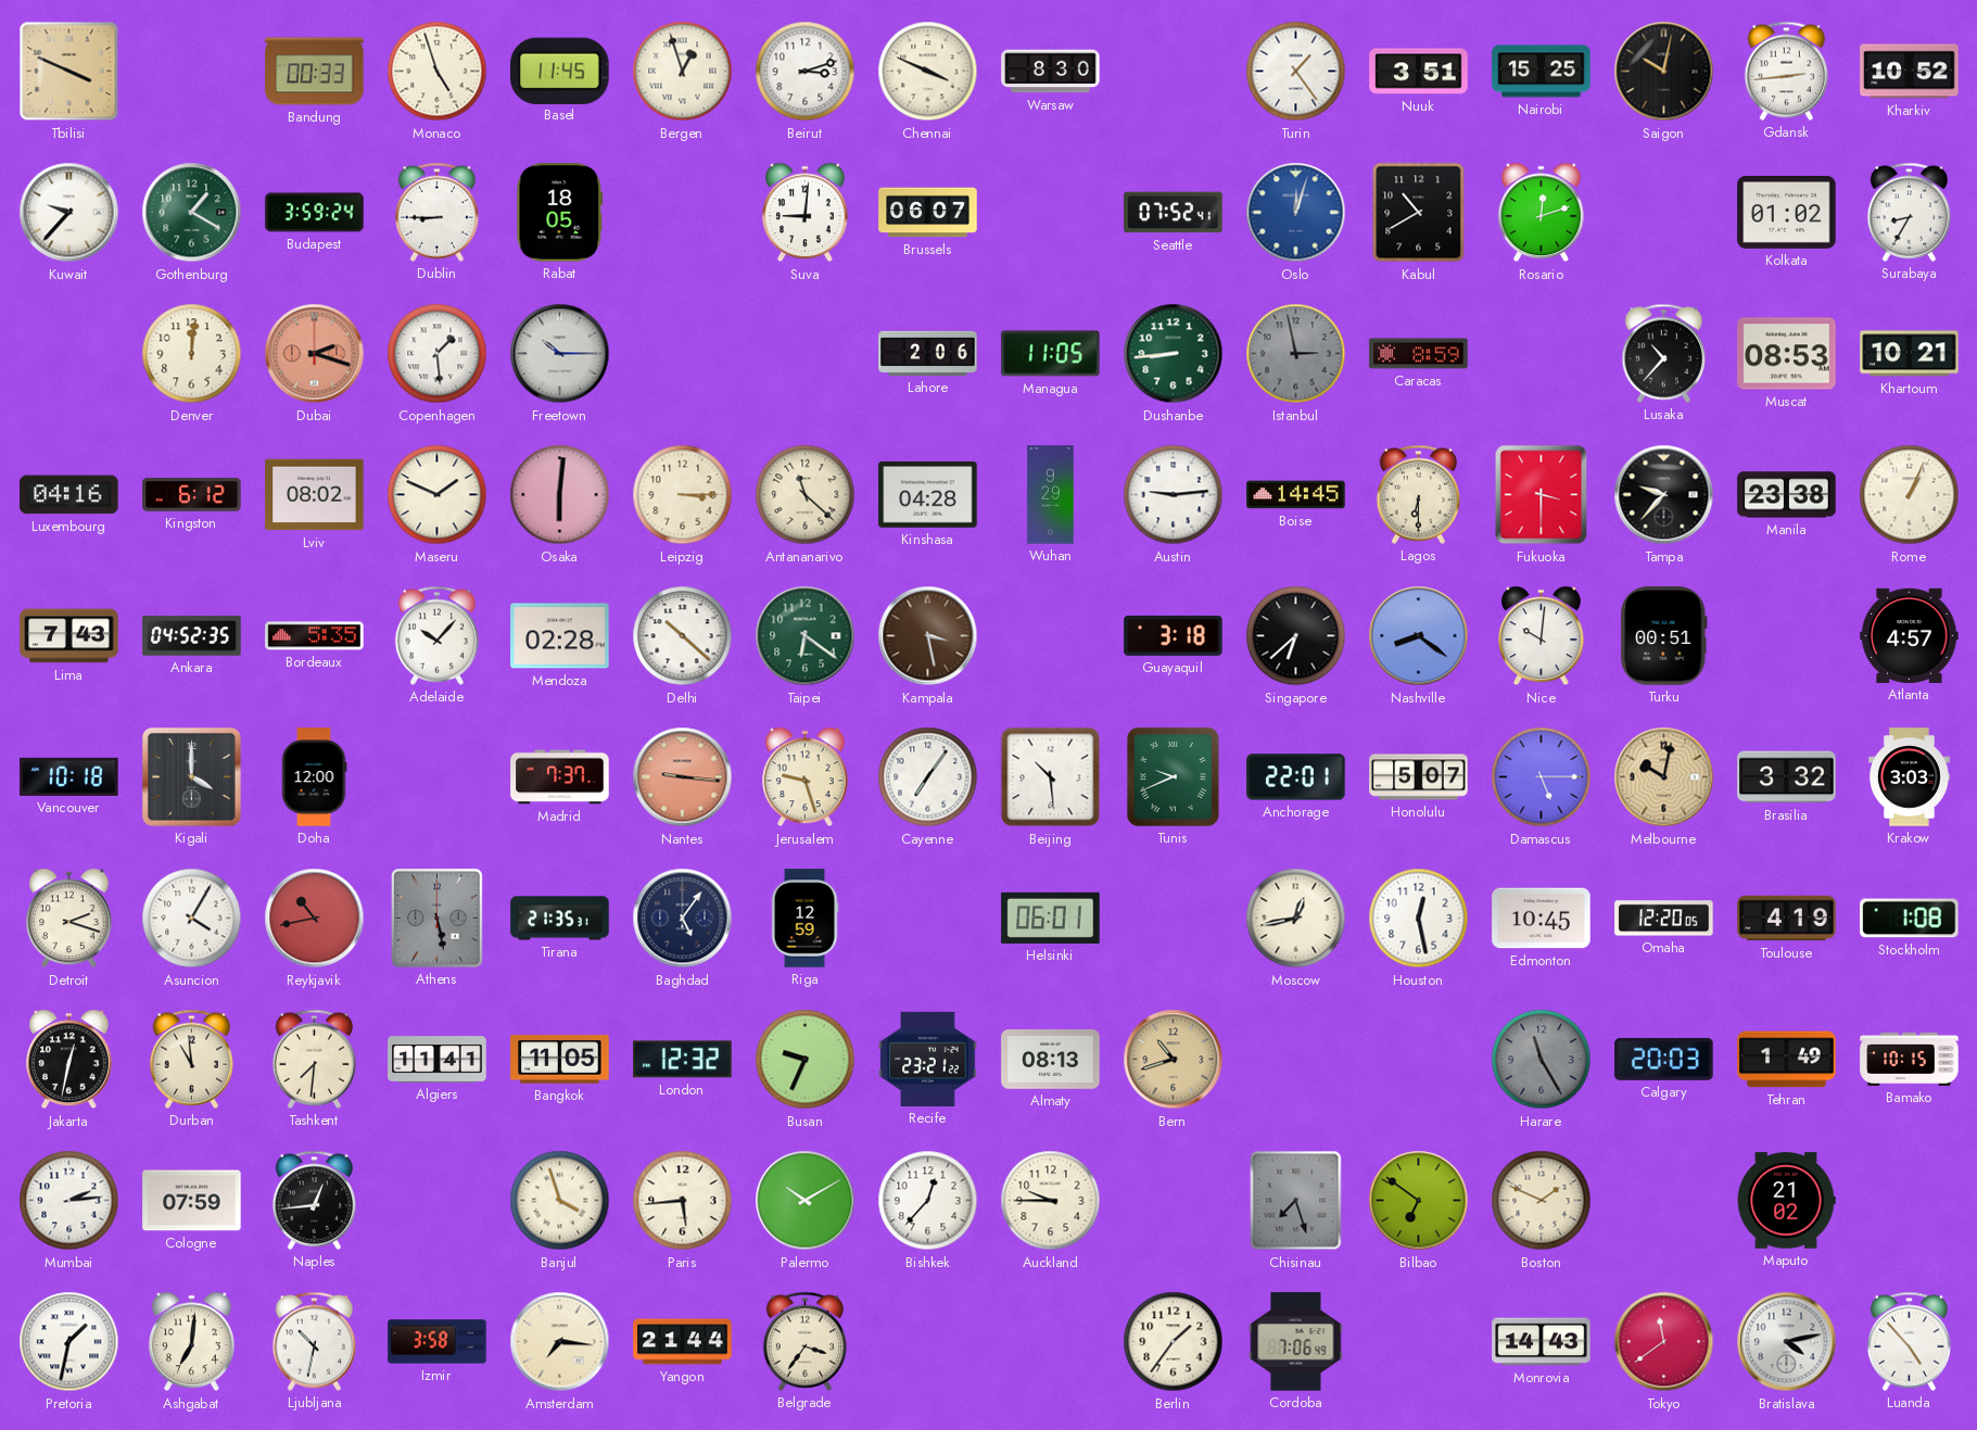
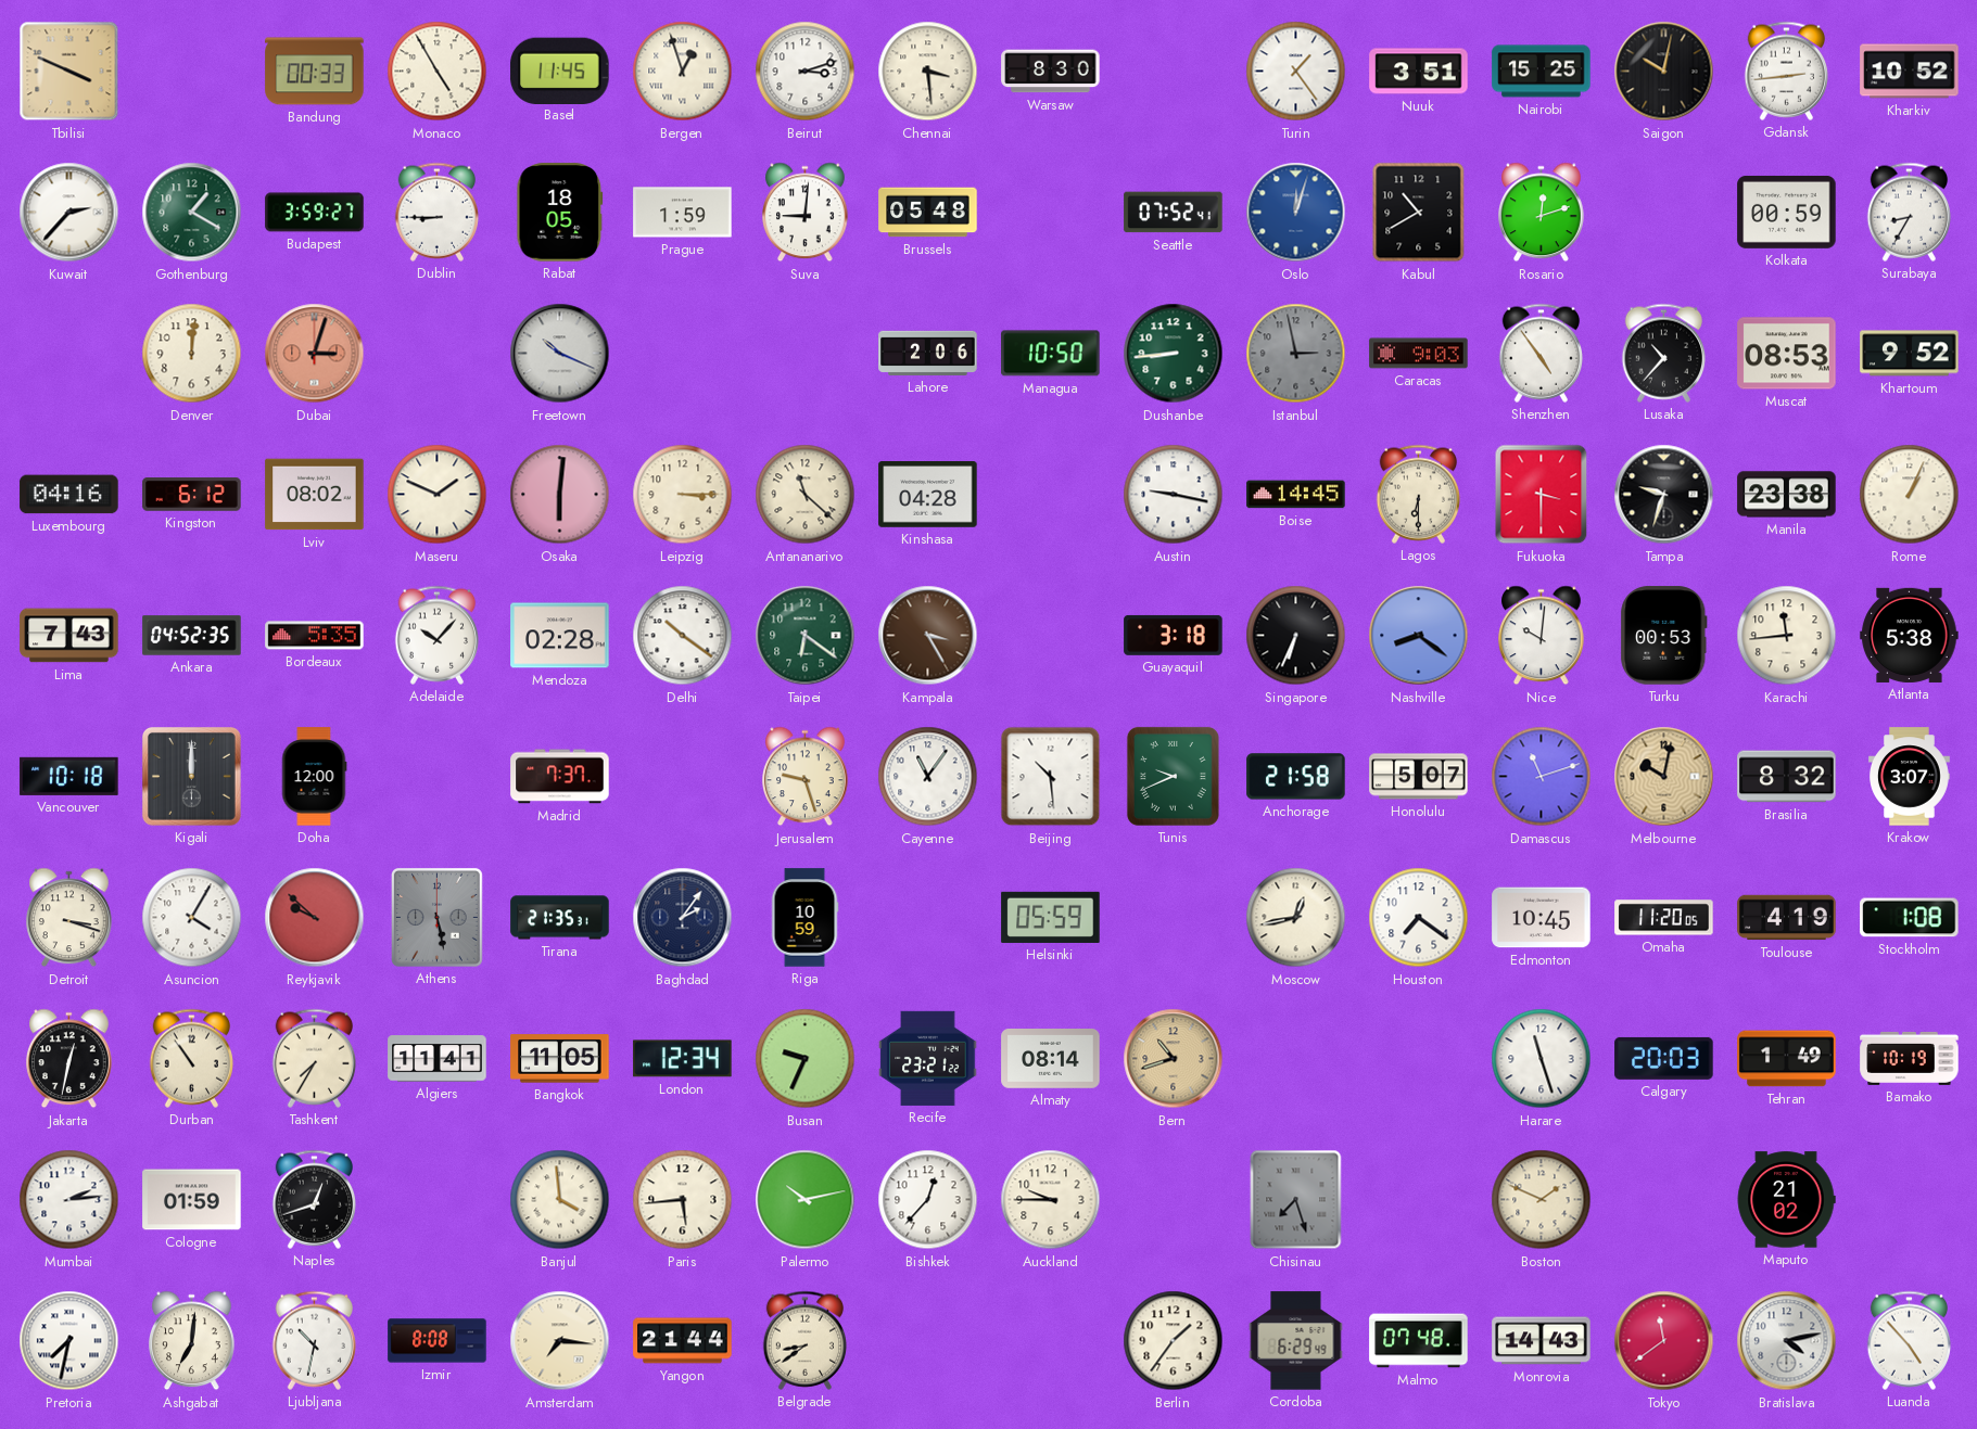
Monaco: 4:57 -> 4:55 (438, 72)
Chennai: 3:49 -> 3:29 (928, 72)
Kuwait: 9:37 -> 2:37 (69, 213)
Budapest: 3:59:24 -> 3:59:27 (315, 213)
Prague: none -> 1:59 (683, 213)
Brussels: 06:07 -> 05:48 (928, 213)
Kolkata: 01:02 -> 00:59 (1787, 212)
Dubai: 2:18 -> 3:03 (315, 354)
Copenhagen: 1:29 -> none (438, 354)
Freetown: 10:15 -> 10:19 (560, 354)
Managua: 11:05 -> 10:50 (1051, 354)
Caracas: 8:59 -> 9:03 (1419, 354)
Shenzhen: none -> 4:54 (1542, 353)
Khartoum: 10:21 -> 9:52 (1910, 354)
Wuhan: 9:29 -> none (1051, 495)
Austin: 9:14 -> 9:17 (1174, 495)
Tampa: 9:37 -> 9:33 (1664, 495)
Delhi: 10:22 -> 10:21 (683, 636)
Kampala: 3:28 -> 3:25 (928, 636)
Singapore: 6:38 -> 6:34 (1296, 636)
Turku: 00:51 -> 00:53 (1664, 636)
Karachi: none -> 11:44 (1787, 636)
Atlanta: 4:57 -> 5:38 (1910, 635)
Kigali: 4:00 -> 12:00 (192, 777)
Nantes: 9:16 -> none (683, 777)
Cayenne: 7:06 -> 11:06 (928, 777)
Anchorage: 22:01 -> 21:58 (1296, 777)
Damascus: 5:15 -> 11:12 (1542, 777)
Brasilia: 3:32 -> 8:32 (1787, 777)
Krakow: 3:03 -> 3:07 (1910, 777)
Detroit: 2:18 -> 3:18 (69, 918)
Reykjavik: 10:43 -> 9:52 (315, 918)
Baghdad: 5:06 -> 2:06 (683, 918)
Riga: 12:59 -> 10:59 (804, 918)
Helsinki: 06:01 -> 05:59 (1051, 917)
Houston: 12:28 -> 7:21 (1419, 918)
Omaha: 12:20 -> 11:20 (1664, 918)
Durban: 10:59 -> 10:54 (192, 1058)
Tashkent: 7:31 -> 7:35 (315, 1058)
London: 12:32 -> 12:34 (683, 1059)
Almaty: 08:13 -> 08:14 (1051, 1059)
Harare: 11:25 -> 11:27 (1542, 1059)
Harare dial: grey -> white (1542, 1059)
Bamako: 10:15 -> 10:19 (1910, 1058)
Cologne: 07:59 -> 01:59 (192, 1200)
Naples: 12:44 -> 12:42 (315, 1199)
Banjul: 3:57 -> 3:59 (560, 1200)
Palermo: 10:10 -> 10:13 (806, 1200)
Bilbao: 6:51 -> none (1419, 1201)
Pretoria: 1:32 -> 7:32 (69, 1341)
Izmir: 3:58 -> 8:08 (438, 1341)
Belgrade: 3:36 -> 8:39 (806, 1340)
Cordoba: 7:06 -> 6:29 (1296, 1341)
Malmo: none -> 07:48 (1419, 1341)
